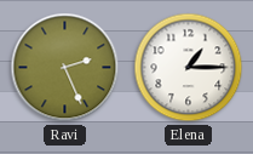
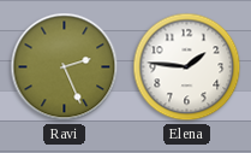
Elena: 1:15 -> 1:46 (187, 67)
